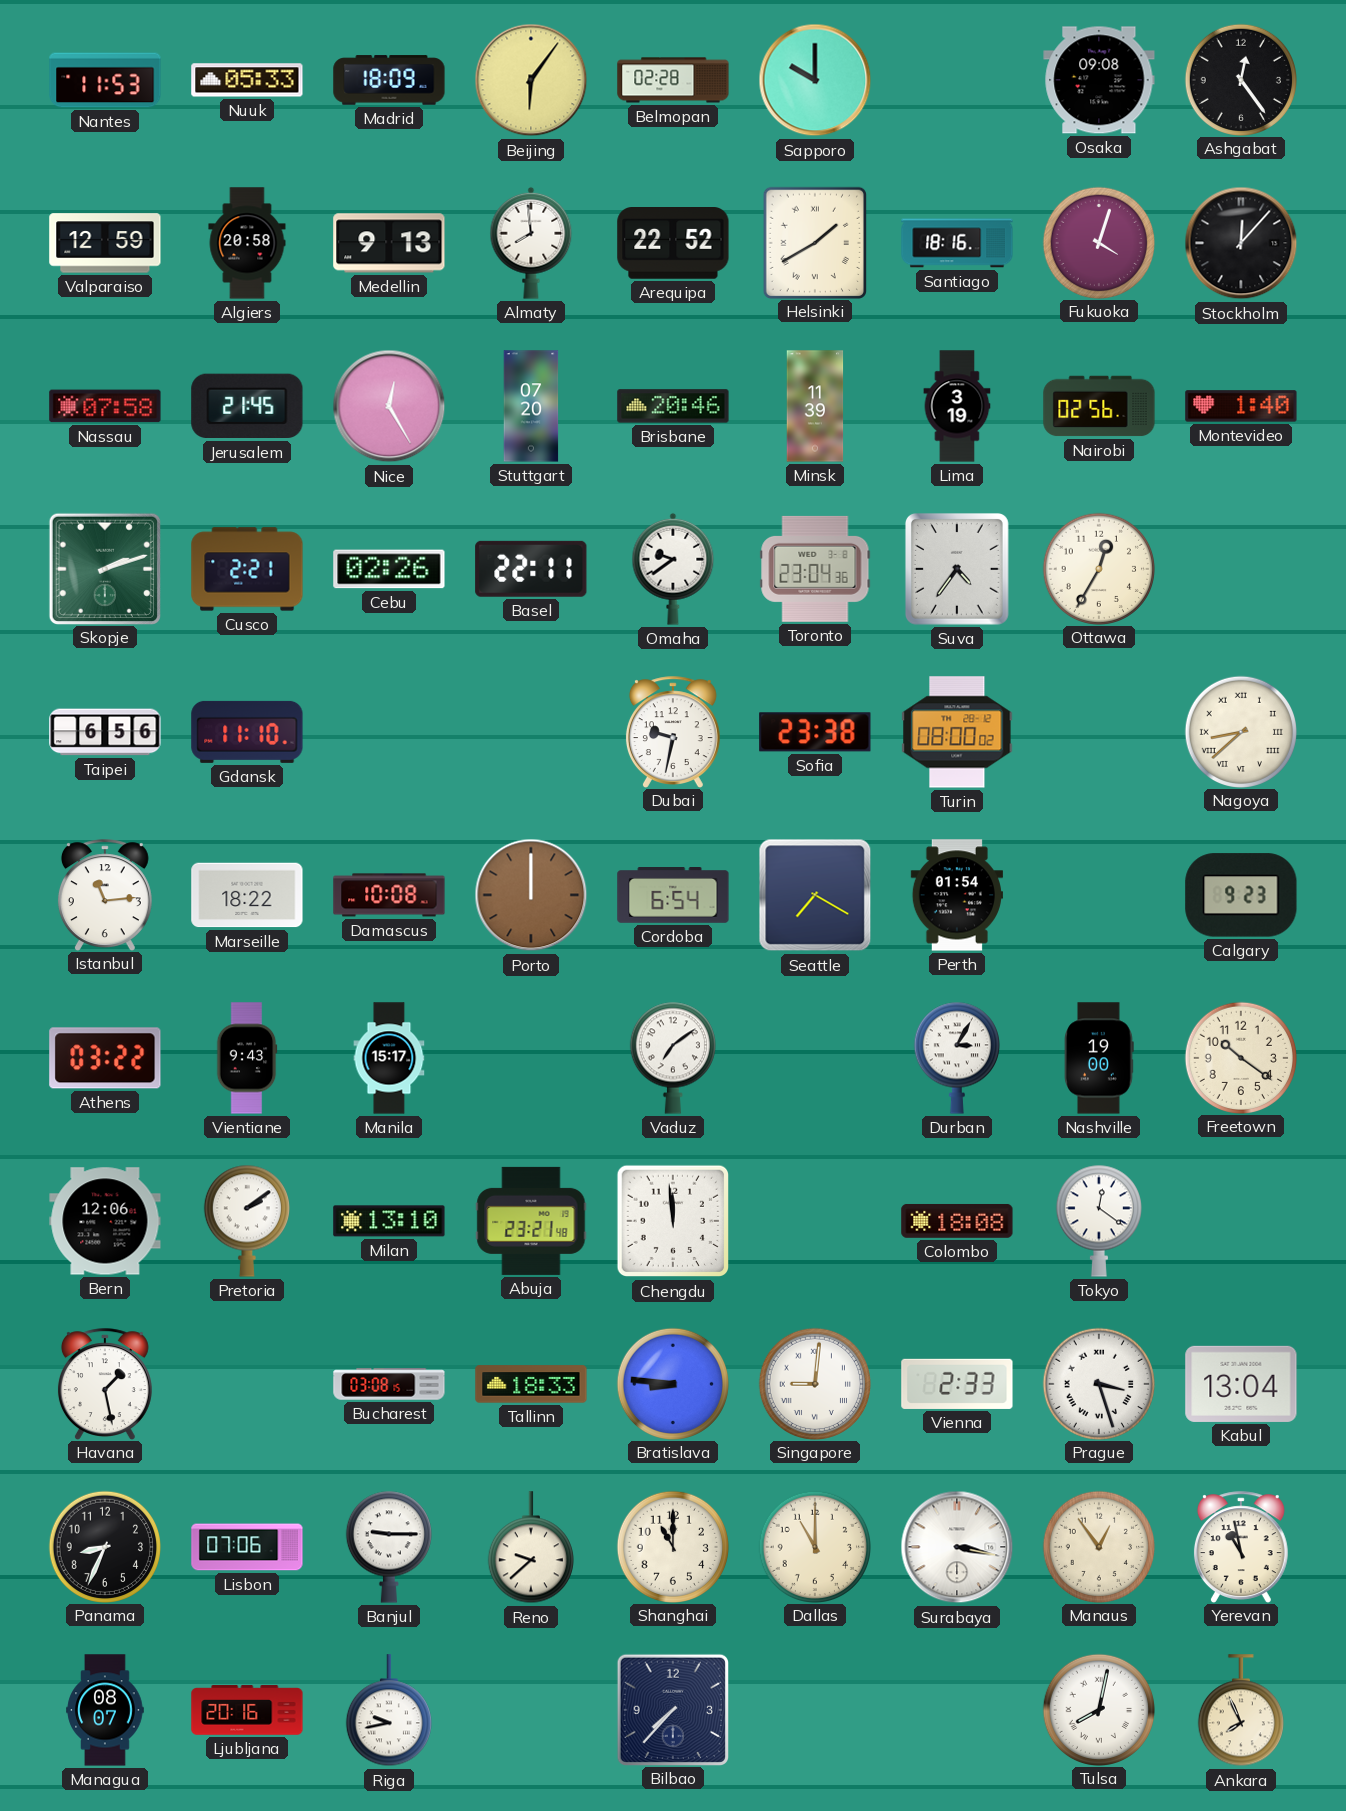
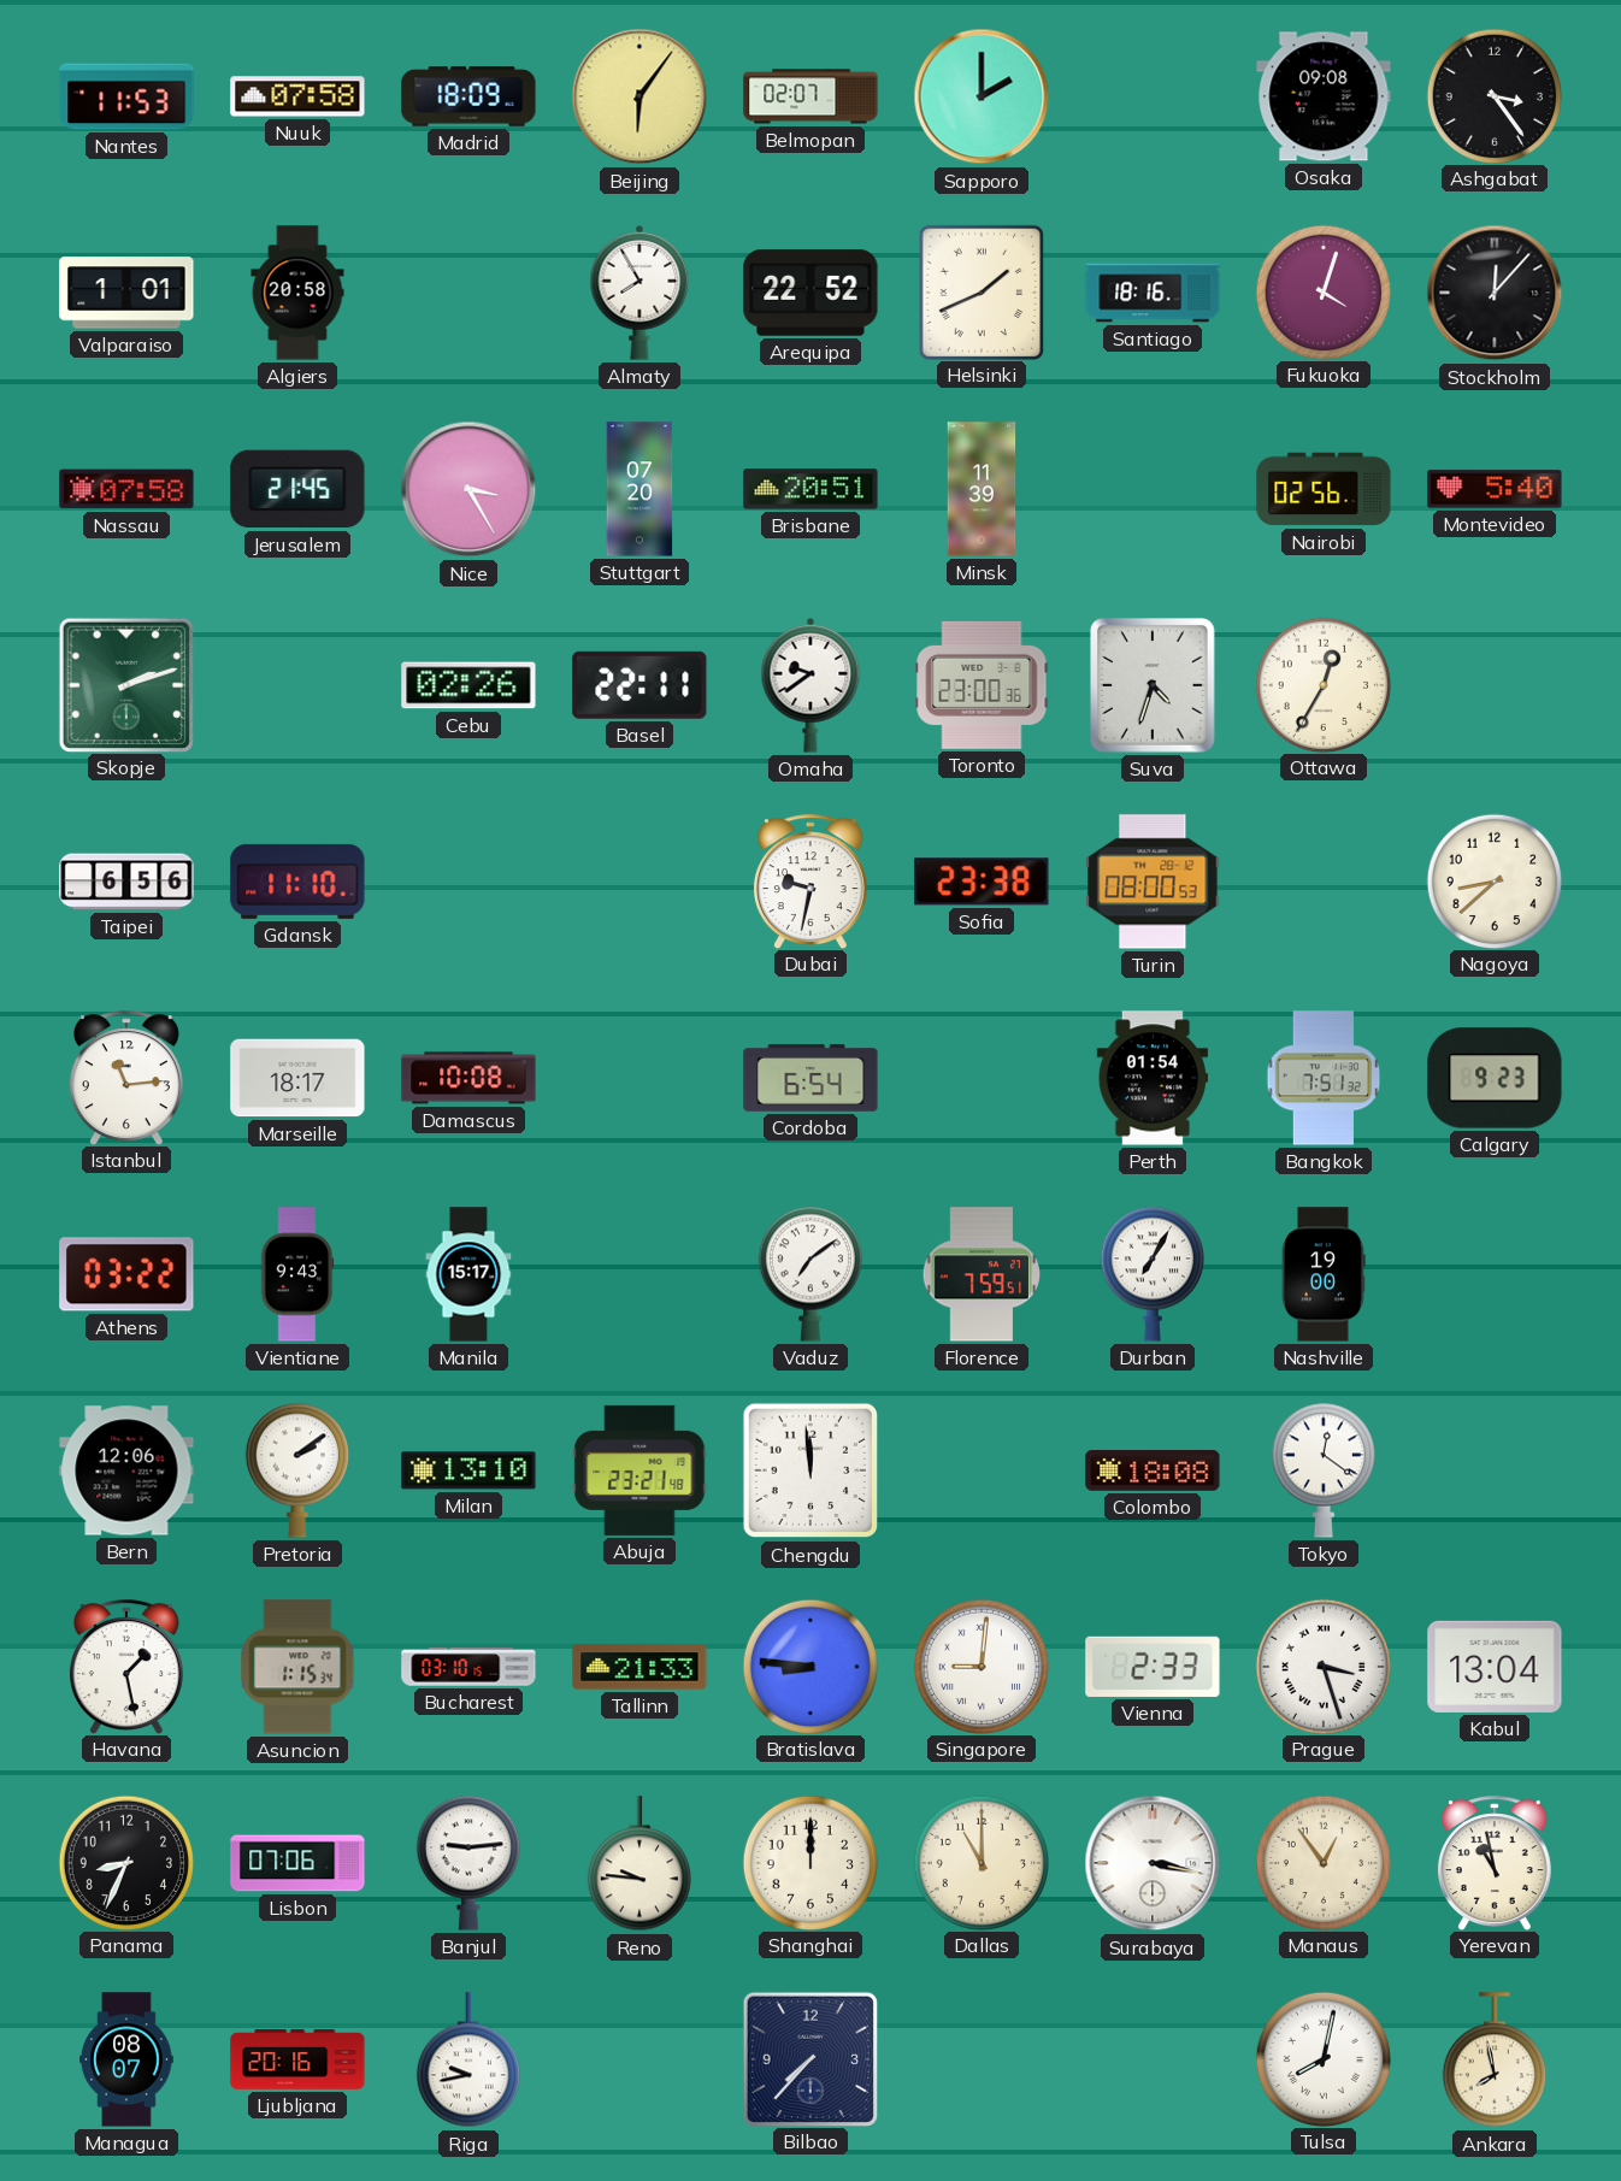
Nuuk: 05:33 -> 07:58 (297, 96)
Belmopan: 02:28 -> 02:07 (810, 96)
Sapporo: 10:00 -> 2:00 (982, 96)
Ashgabat: 12:24 -> 3:24 (1493, 95)
Valparaiso: 12:59 -> 1:01 (126, 293)
Medellin: 9:13 -> none (389, 243)
Almaty: 7:59 -> 7:55 (639, 293)
Helsinki: 1:40 -> 1:41 (980, 291)
Nice: 12:25 -> 3:25 (468, 489)
Brisbane: 20:46 -> 20:51 (810, 489)
Lima: 3:19 -> none (957, 406)
Montevideo: 1:40 -> 5:40 (1495, 489)
Cusco: 2:21 -> none (247, 569)
Toronto: 23:04 -> 23:00 (982, 685)
Suva: 4:36 -> 4:33 (1153, 686)
Turin: 08:00:02 -> 08:00:53 (1153, 882)
Nagoya numerals: Roman -> Arabic (1493, 880)
Marseille: 18:22 -> 18:17 (297, 1078)
Porto: 12:00 -> none (531, 895)
Seattle: 7:20 -> none (815, 895)
Bangkok: none -> 7:51 (1324, 1078)
Florence: none -> 7:59 (980, 1274)
Durban: 3:05 -> 7:05 (1153, 1274)
Freetown: 10:21 -> none (1240, 1057)
Asuncion: none -> 1:15 (297, 1667)
Bucharest: 03:08 -> 03:10 (468, 1667)
Tallinn: 18:33 -> 21:33 (639, 1667)
Banjul: 9:15 -> 9:14 (468, 1863)
Reno: 9:38 -> 9:46 (639, 1864)
Shanghai: 11:00 -> 12:00 (809, 1862)
Ankara: 7:56 -> 7:58 (1495, 2061)
